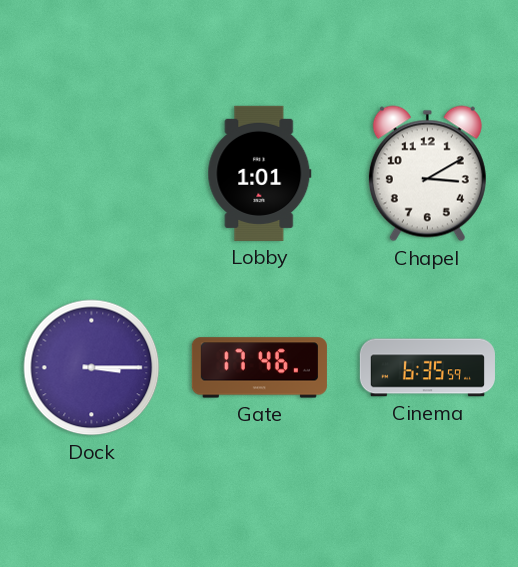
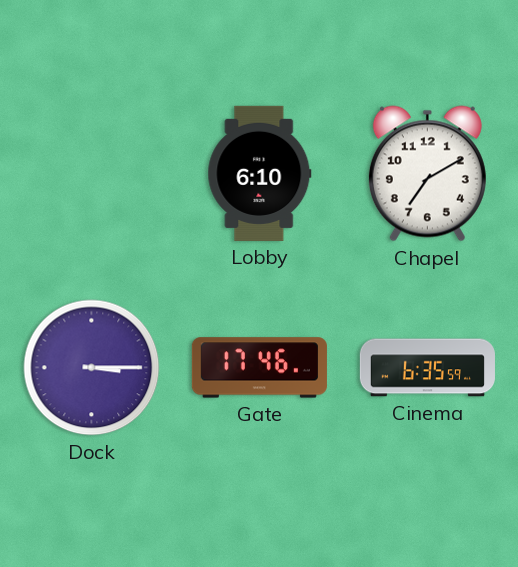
Lobby: 1:01 -> 6:10 (260, 173)
Chapel: 3:10 -> 7:10 (427, 174)
